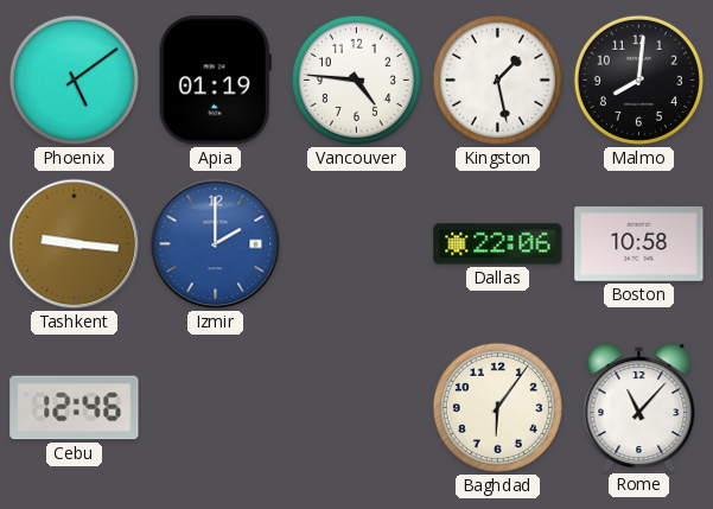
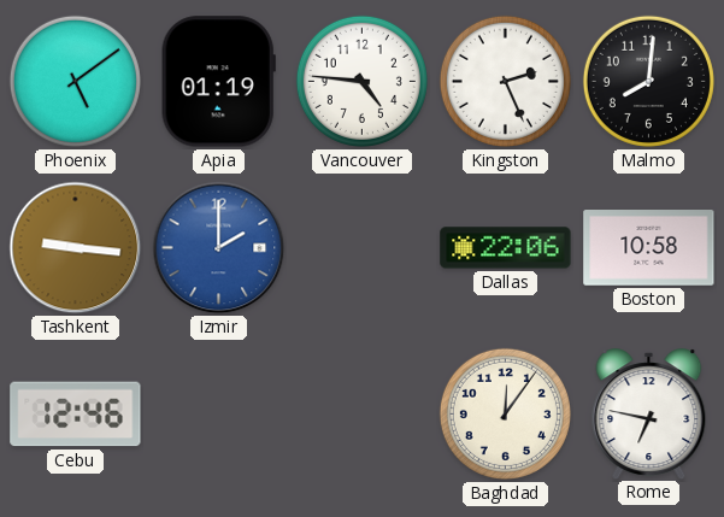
Kingston: 1:28 -> 2:26 (505, 81)
Baghdad: 6:06 -> 12:06 (505, 413)
Rome: 11:07 -> 6:47 (649, 413)
